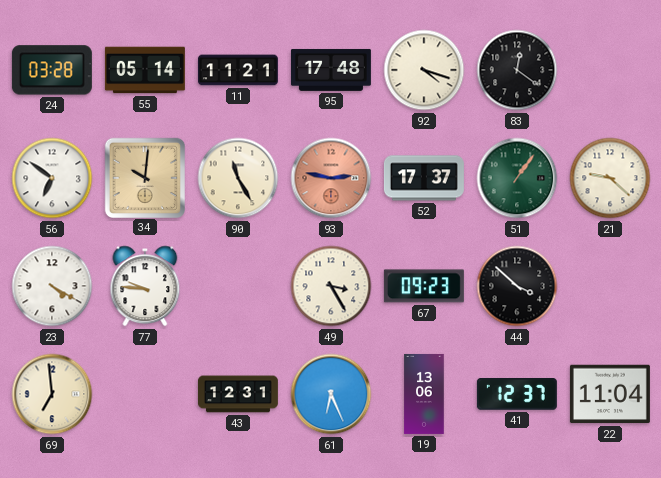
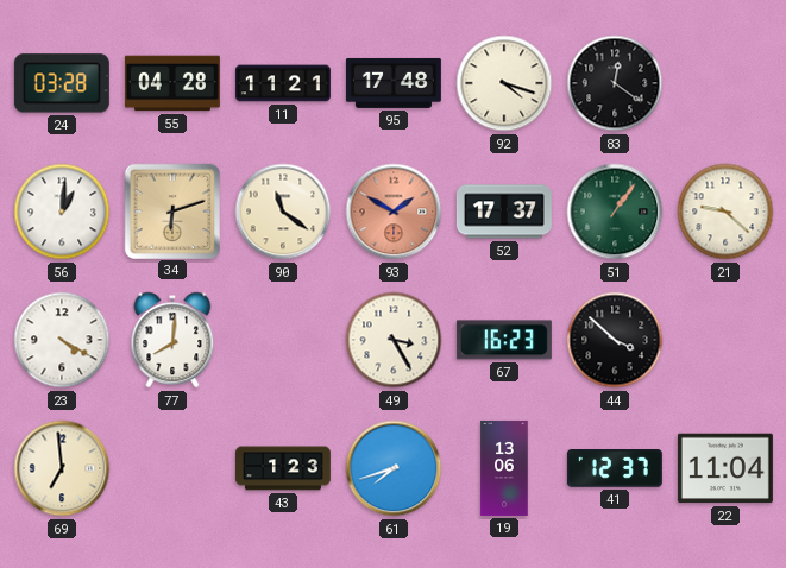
55: 05:14 -> 04:28 (172, 83)
56: 6:51 -> 1:01 (62, 212)
34: 10:01 -> 6:12 (171, 210)
90: 11:25 -> 11:21 (283, 212)
93: 2:47 -> 1:50 (394, 212)
77: 9:46 -> 8:01 (172, 340)
67: 09:23 -> 16:23 (504, 340)
43: 12:31 -> 1:23 (283, 468)
61: 6:26 -> 7:42 (394, 468)
